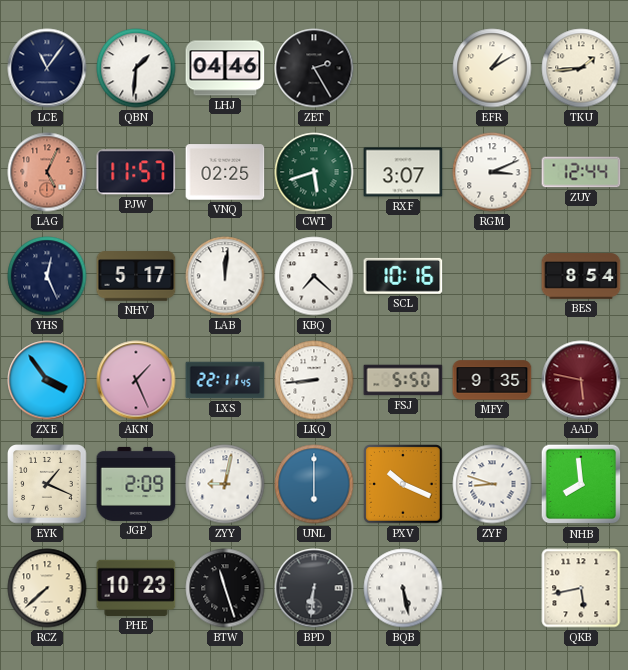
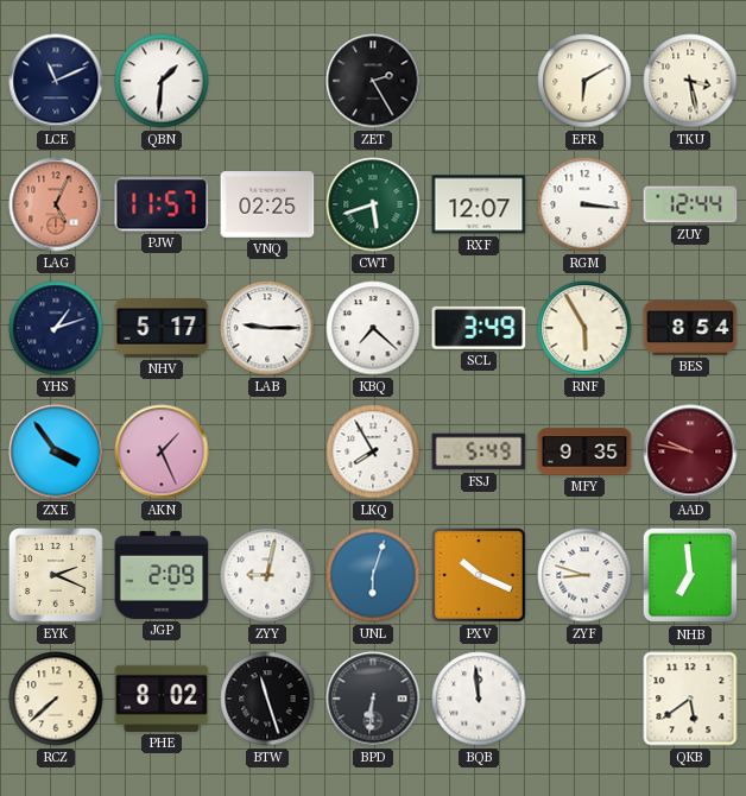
LCE: 11:06 -> 11:11 (56, 81)
LHJ: 04:46 -> none (225, 68)
EFR: 1:10 -> 6:10 (584, 81)
TKU: 1:44 -> 3:28 (690, 81)
RXF: 3:07 -> 12:07 (479, 204)
RGM: 3:11 -> 3:16 (584, 204)
YHS: 12:26 -> 1:12 (56, 328)
LAB: 12:01 -> 9:15 (267, 328)
SCL: 10:16 -> 3:49 (479, 328)
RNF: none -> 5:55 (584, 328)
LXS: 22:11 -> none (225, 380)
LKQ: 8:44 -> 7:55 (373, 451)
FSJ: 5:50 -> 5:49 (479, 451)
AAD: 5:47 -> 9:47 (690, 451)
EYK: 1:19 -> 2:19 (57, 576)
UNL: 6:00 -> 6:03 (373, 575)
NHB: 7:59 -> 6:59 (690, 575)
PHE: 10:23 -> 8:02 (162, 699)
BQB: 5:28 -> 11:59 (479, 699)
QKB: 5:43 -> 5:39 (690, 699)
